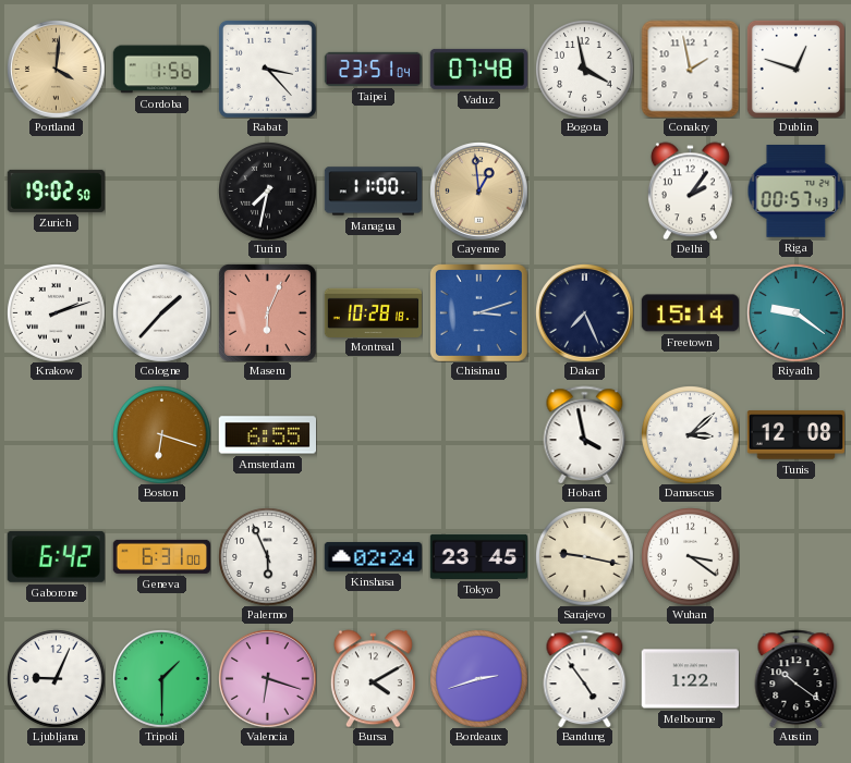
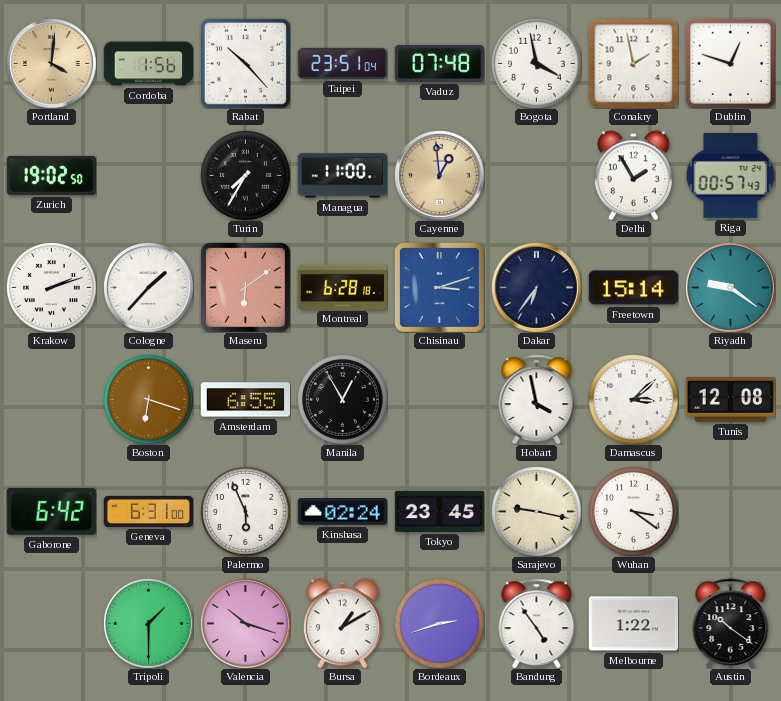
Rabat: 3:23 -> 10:23 (245, 63)
Turin: 7:32 -> 7:35 (245, 175)
Delhi: 2:06 -> 1:55 (633, 175)
Maseru: 6:04 -> 6:09 (245, 287)
Montreal: 10:28 -> 6:28 (342, 287)
Dakar: 7:26 -> 6:36 (537, 288)
Manila: none -> 12:55 (342, 399)
Ljubljana: 9:04 -> none (56, 678)
Valencia: 6:18 -> 10:18 (246, 624)
Bursa: 4:10 -> 1:10 (342, 623)
